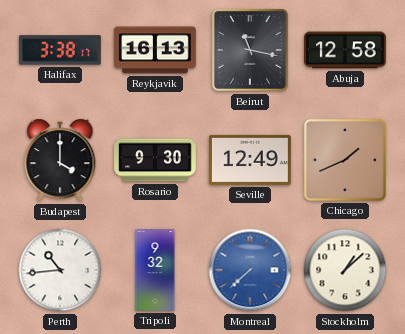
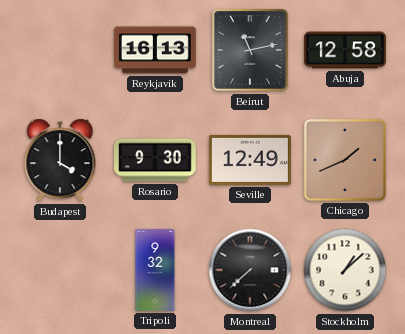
Halifax: 3:38 -> none (60, 50)
Beirut: 11:17 -> 11:13 (251, 51)
Perth: 10:44 -> none (60, 270)
Montreal dial: blue -> black (250, 270)
